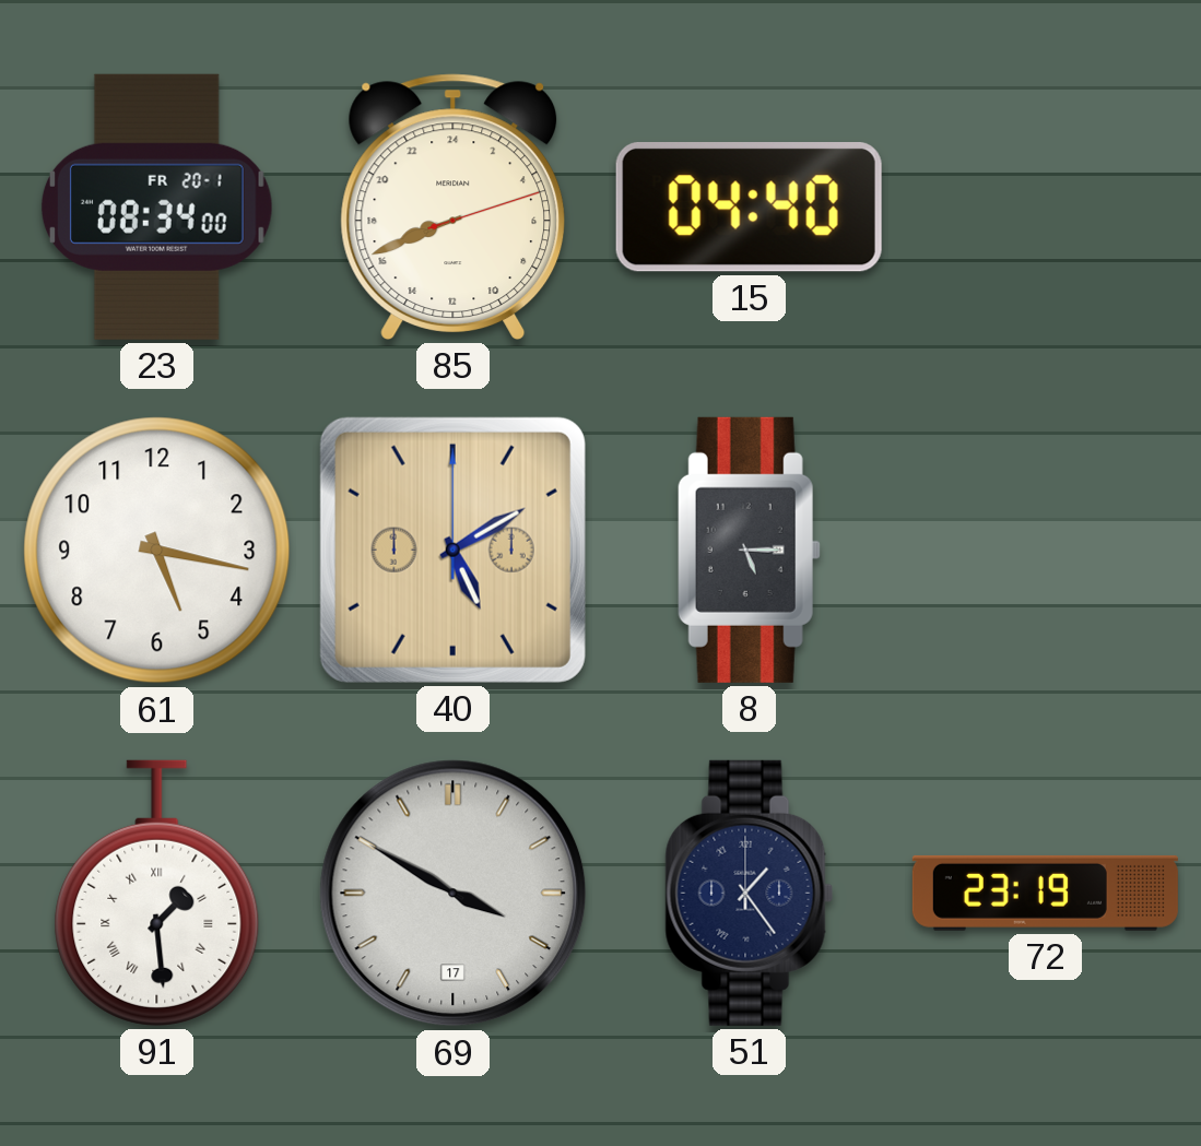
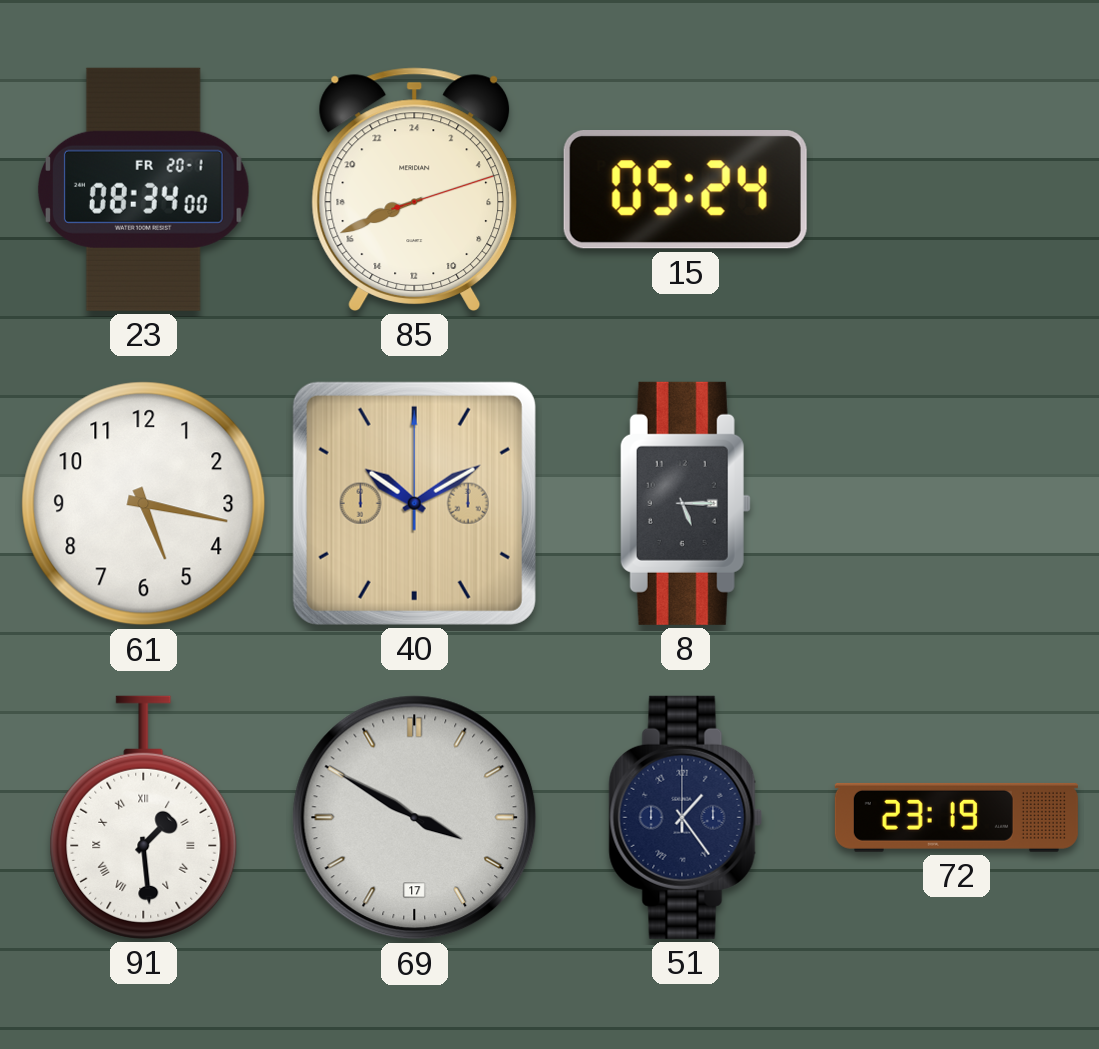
15: 04:40 -> 05:24 (685, 190)
40: 5:10 -> 10:10 (414, 503)
